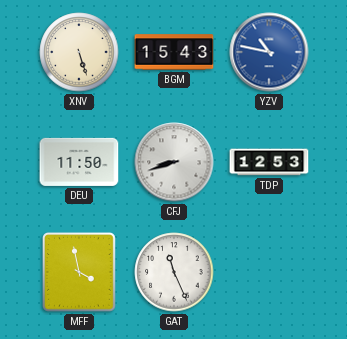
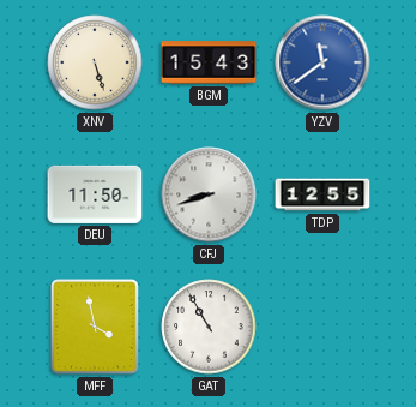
YZV: 10:47 -> 11:39 (322, 62)
TDP: 12:53 -> 12:55 (322, 194)
GAT: 11:26 -> 10:55 (209, 327)
